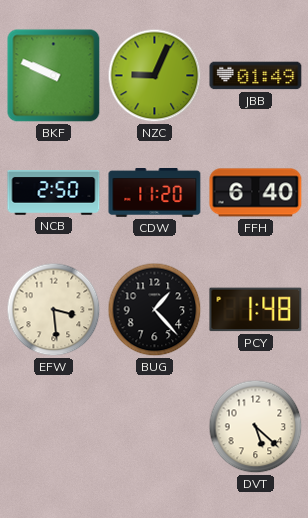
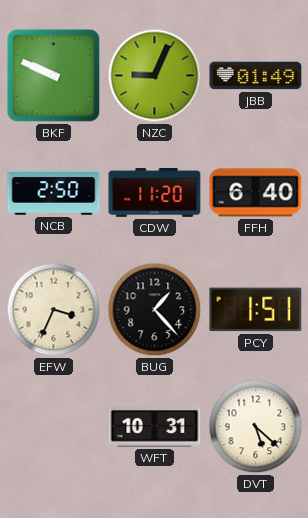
EFW: 3:29 -> 3:34 (54, 310)
PCY: 1:48 -> 1:51 (256, 310)
WFT: none -> 10:31 (155, 427)
